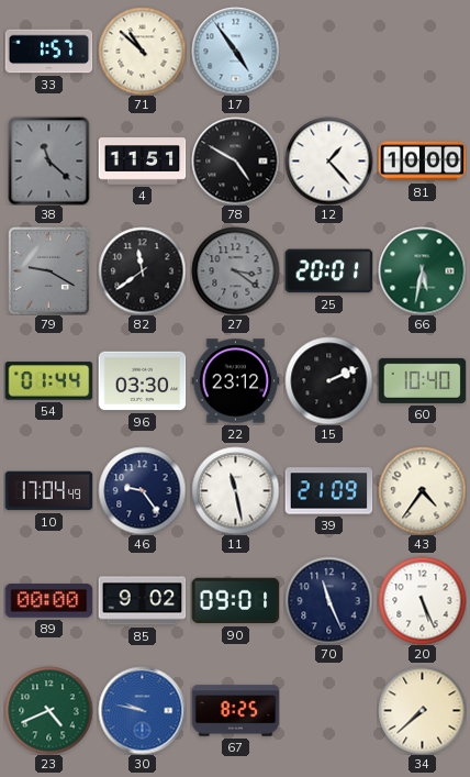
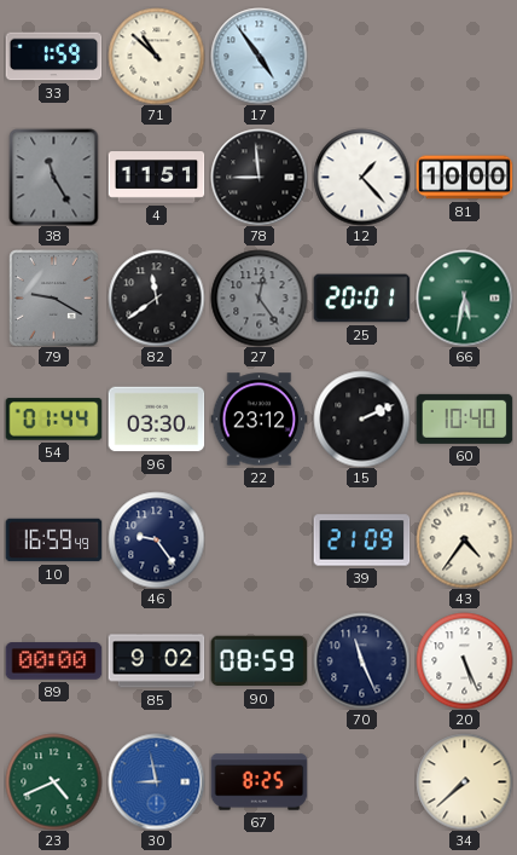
33: 1:57 -> 1:59 (53, 57)
38: 11:22 -> 11:25 (54, 177)
78: 4:50 -> 8:59 (258, 177)
27: 3:21 -> 12:24 (258, 297)
10: 17:04 -> 16:59 (53, 541)
11: 11:28 -> none (235, 490)
90: 09:01 -> 08:59 (258, 662)
30: 9:47 -> 8:58 (156, 781)
